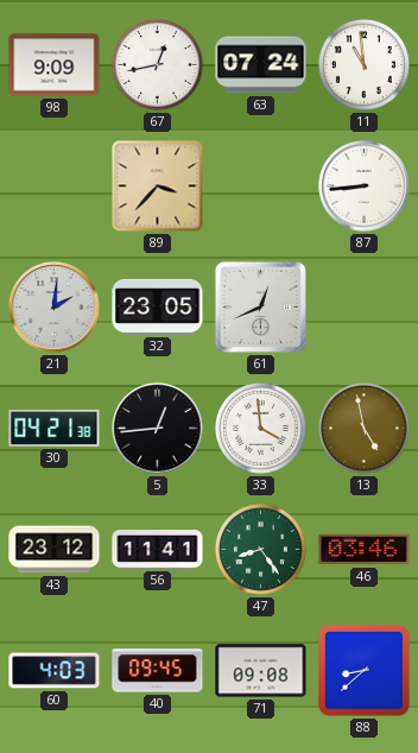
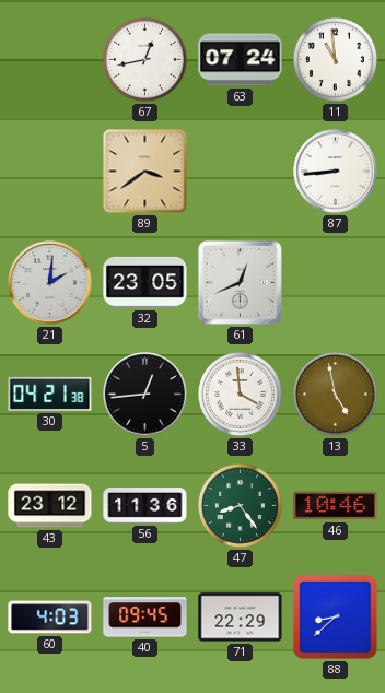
98: 9:09 -> none (55, 65)
89: 3:37 -> 3:39 (145, 172)
56: 11:41 -> 11:36 (145, 506)
46: 03:46 -> 10:46 (336, 506)
71: 09:08 -> 22:29 (241, 618)
